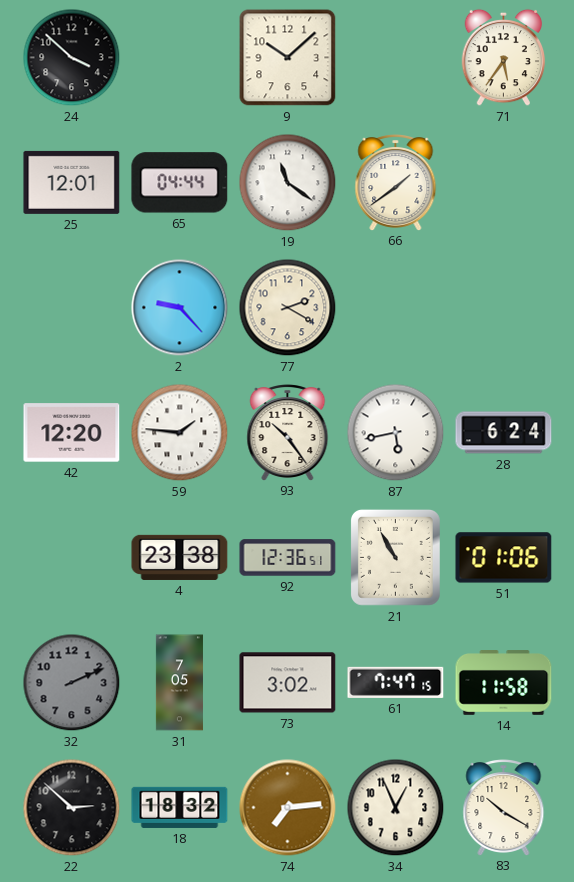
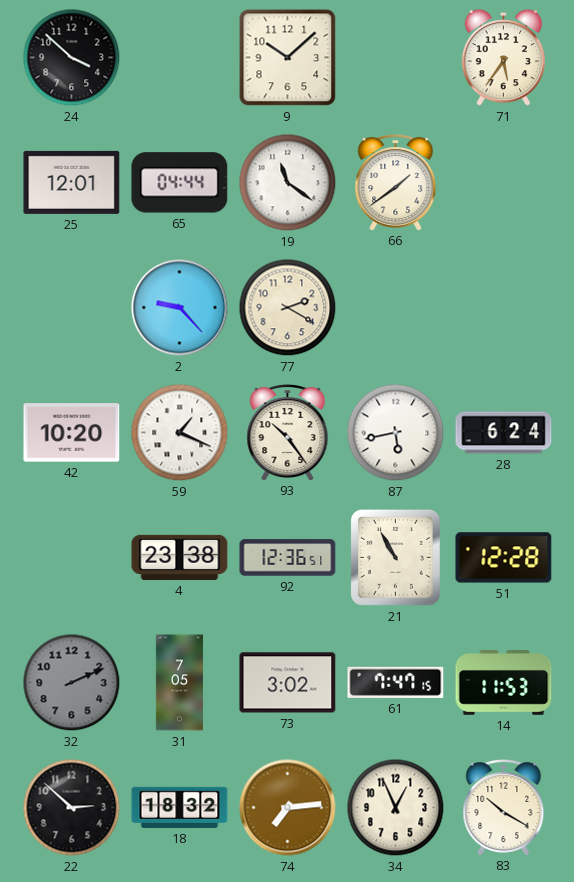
42: 12:20 -> 10:20 (72, 433)
59: 1:46 -> 1:19 (180, 433)
51: 01:06 -> 12:28 (504, 558)
14: 11:58 -> 11:53 (504, 683)
